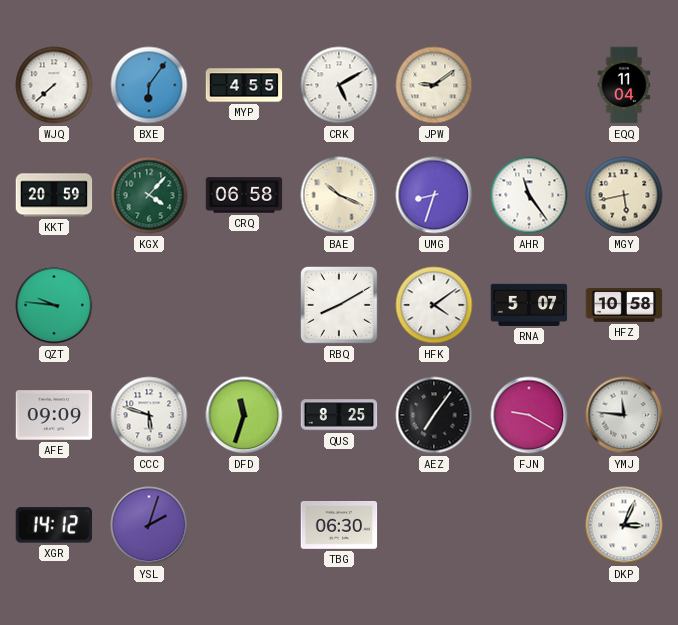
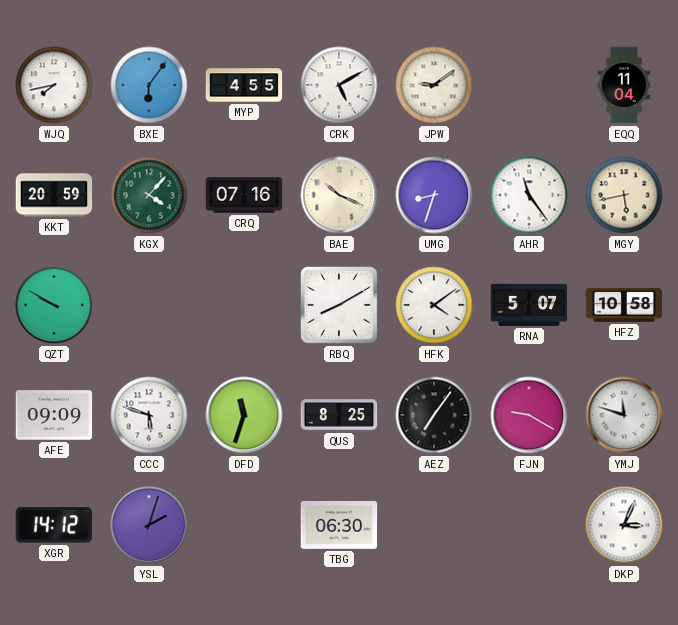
WJQ: 7:38 -> 7:43 (54, 85)
CRQ: 06:58 -> 07:16 (244, 195)
QZT: 9:46 -> 9:50 (54, 305)
YMJ: 11:46 -> 11:48 (624, 415)
